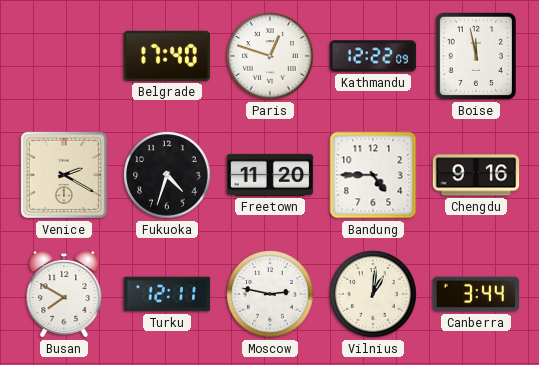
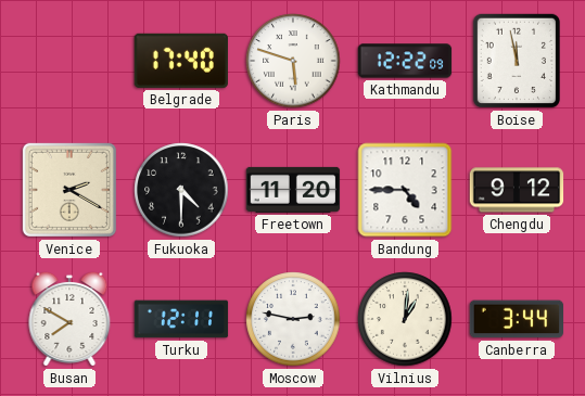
Paris: 12:48 -> 5:48 (293, 61)
Fukuoka: 4:33 -> 4:30 (181, 190)
Chengdu: 9:16 -> 9:12 (517, 190)
